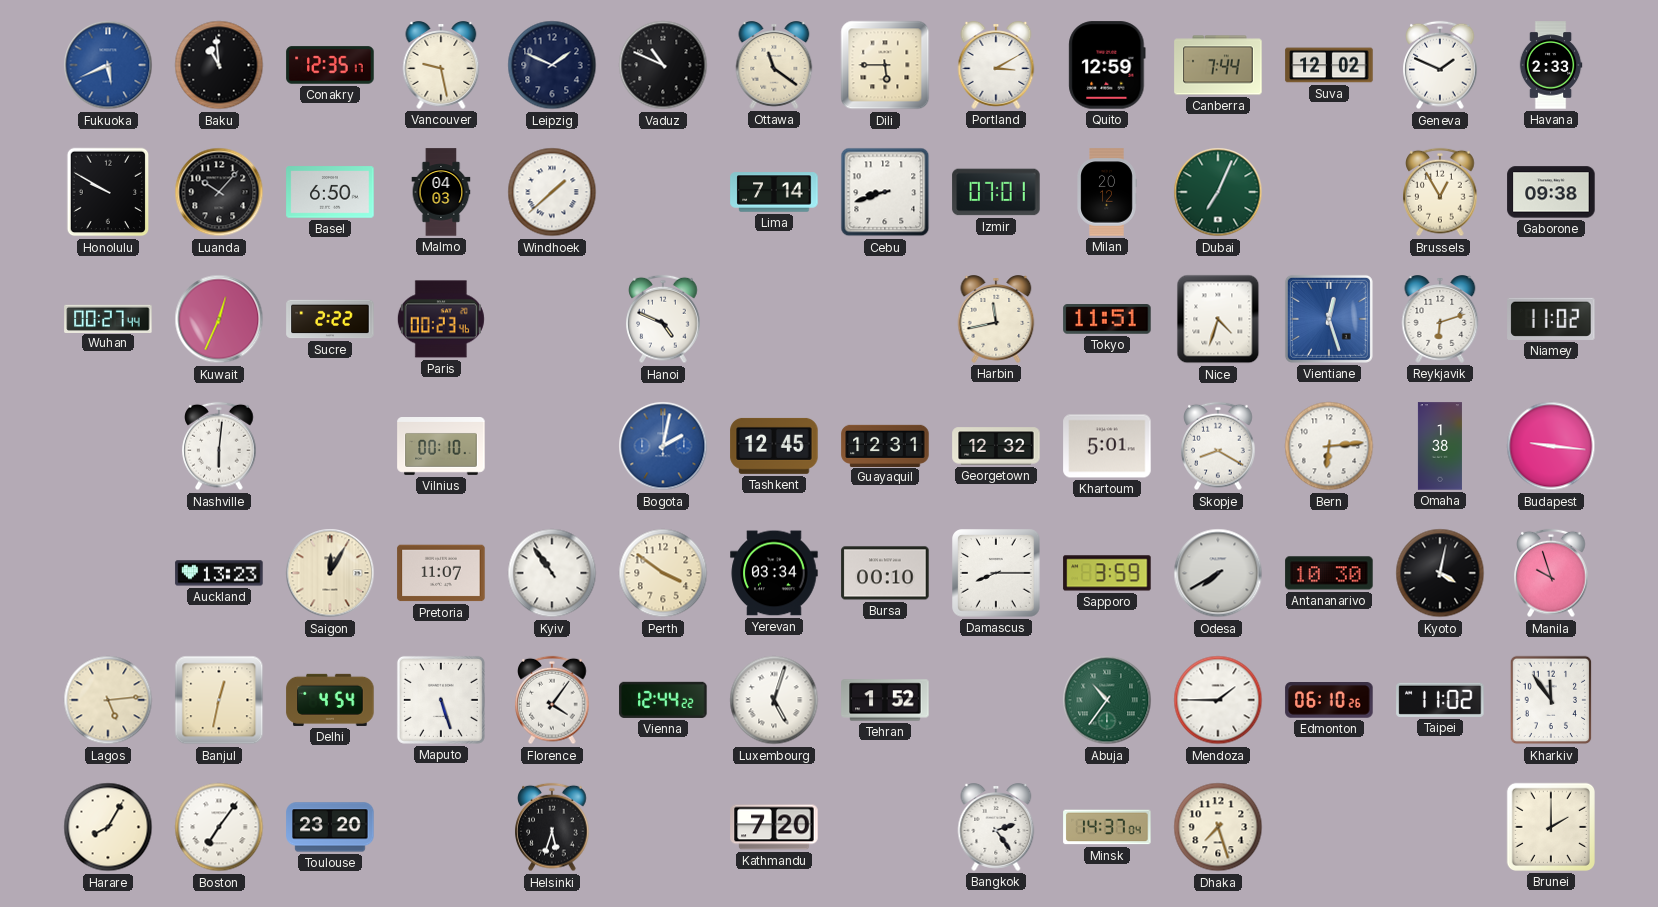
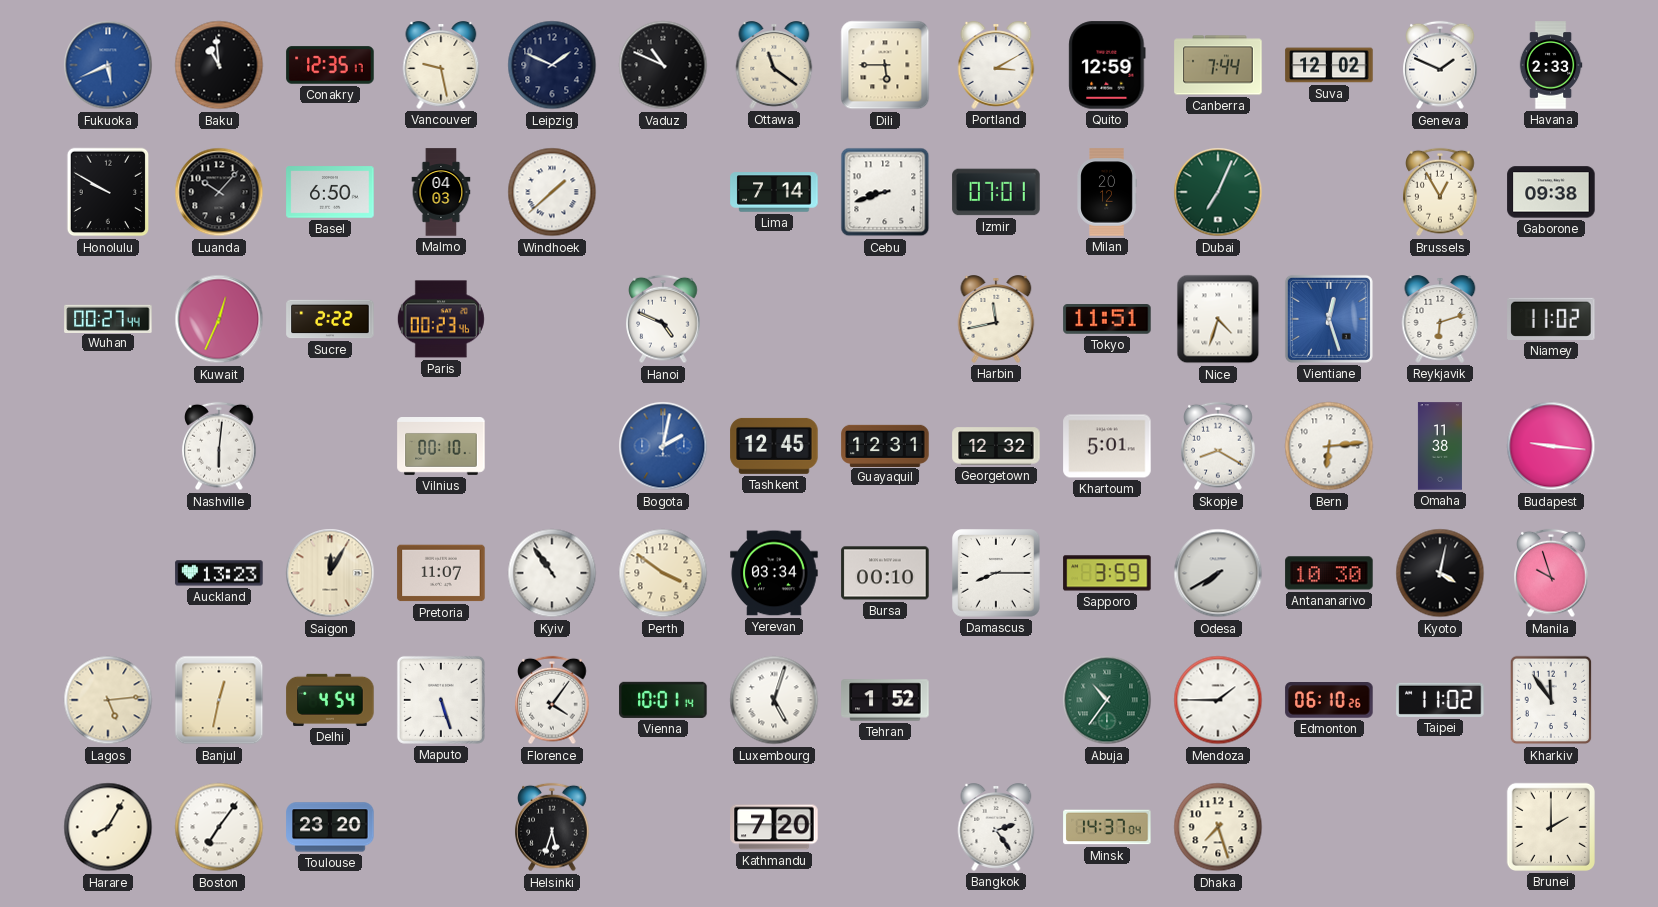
Omaha: 1:38 -> 11:38 (1440, 446)
Vienna: 12:44 -> 10:01 (663, 700)
